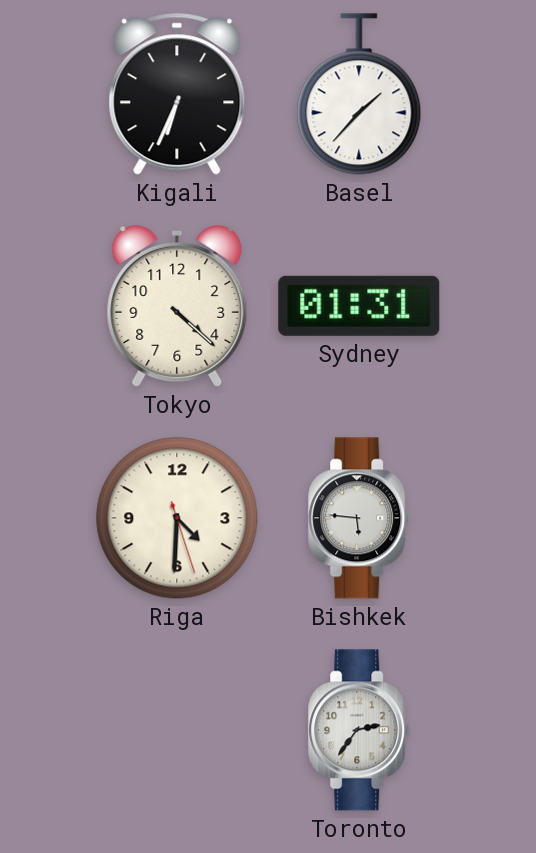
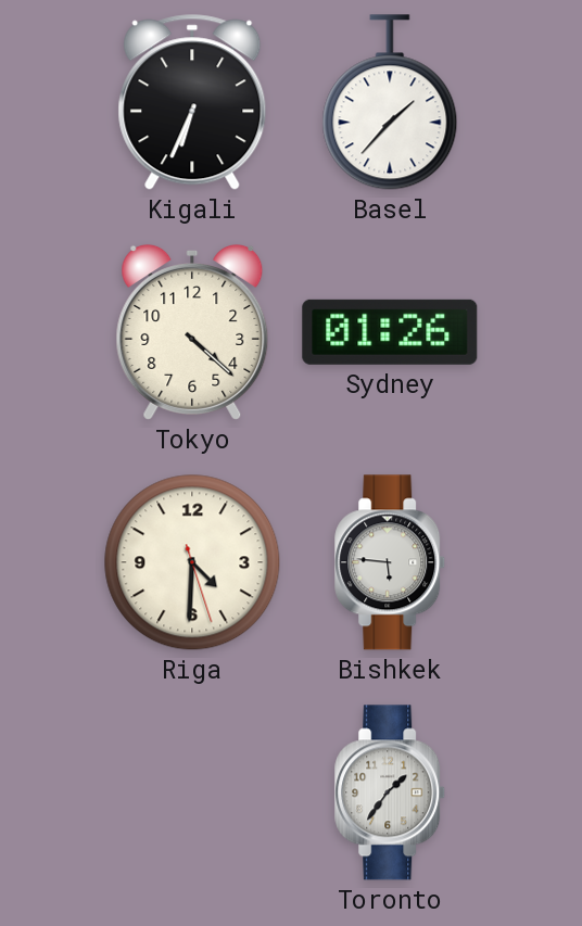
Sydney: 01:31 -> 01:26 (390, 332)
Toronto: 2:36 -> 1:36 (391, 792)
